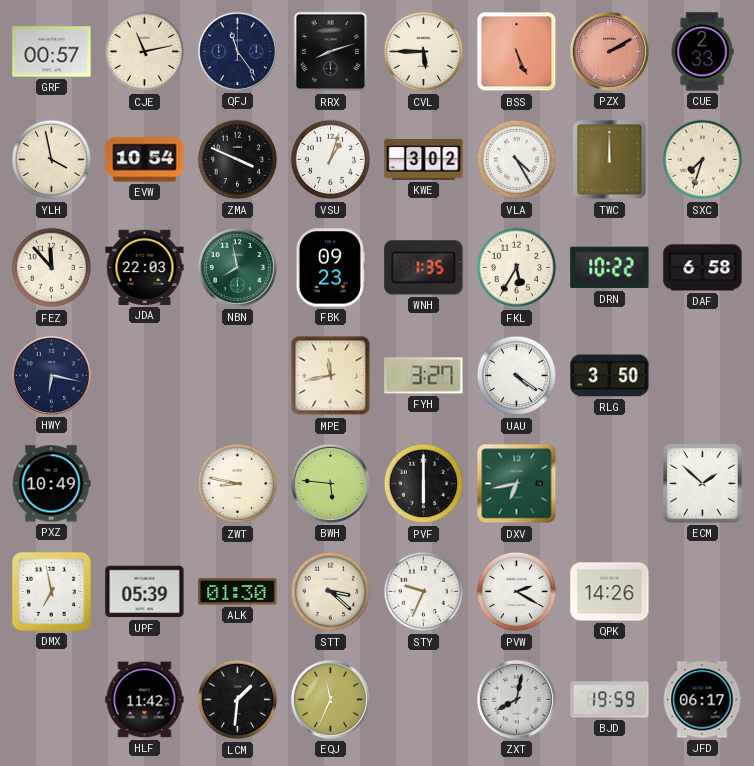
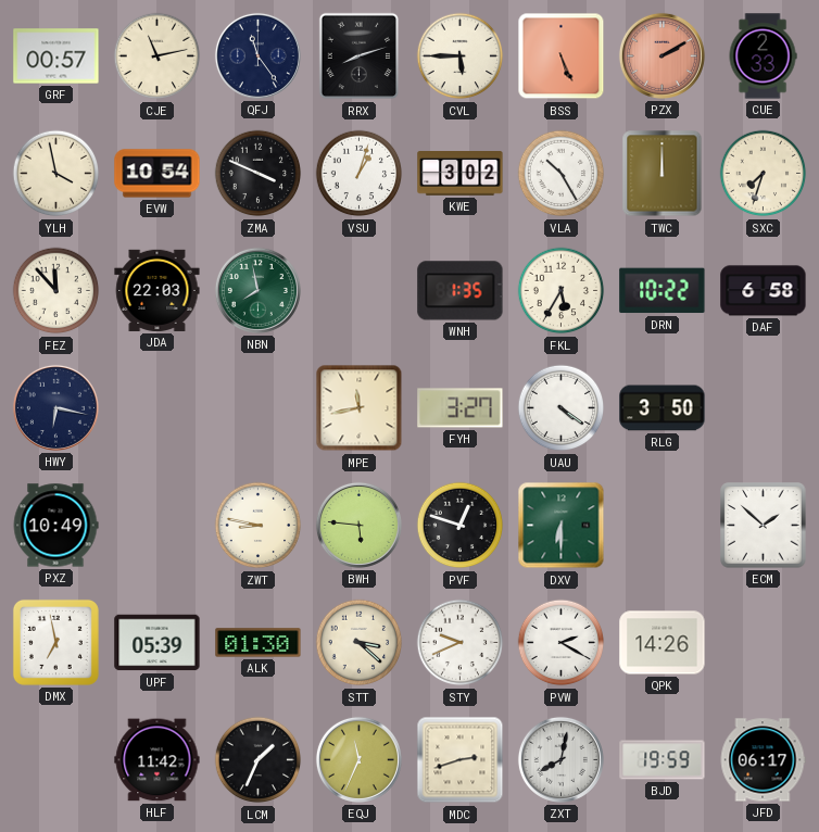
VLA: 4:25 -> 10:25 (562, 174)
FBK: 09:23 -> none (330, 268)
PVF: 6:00 -> 12:48 (461, 526)
DXV: 6:43 -> 6:30 (562, 526)
STY: 9:34 -> 9:41 (461, 643)
LCM: 1:31 -> 1:34 (259, 760)
MDC: none -> 2:42 (461, 760)
